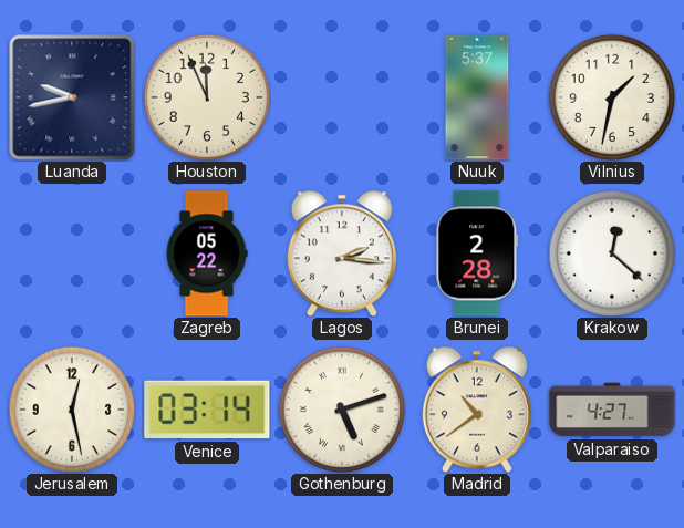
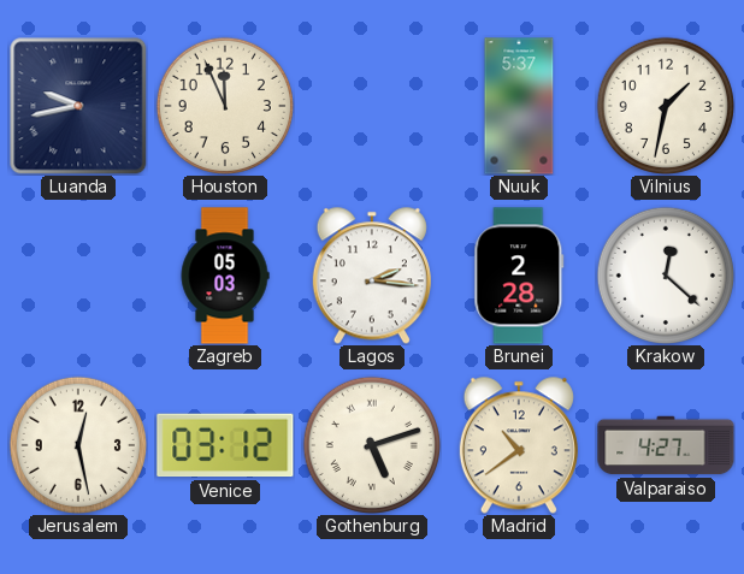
Zagreb: 05:22 -> 05:03 (225, 276)
Venice: 03:14 -> 03:12 (225, 445)
